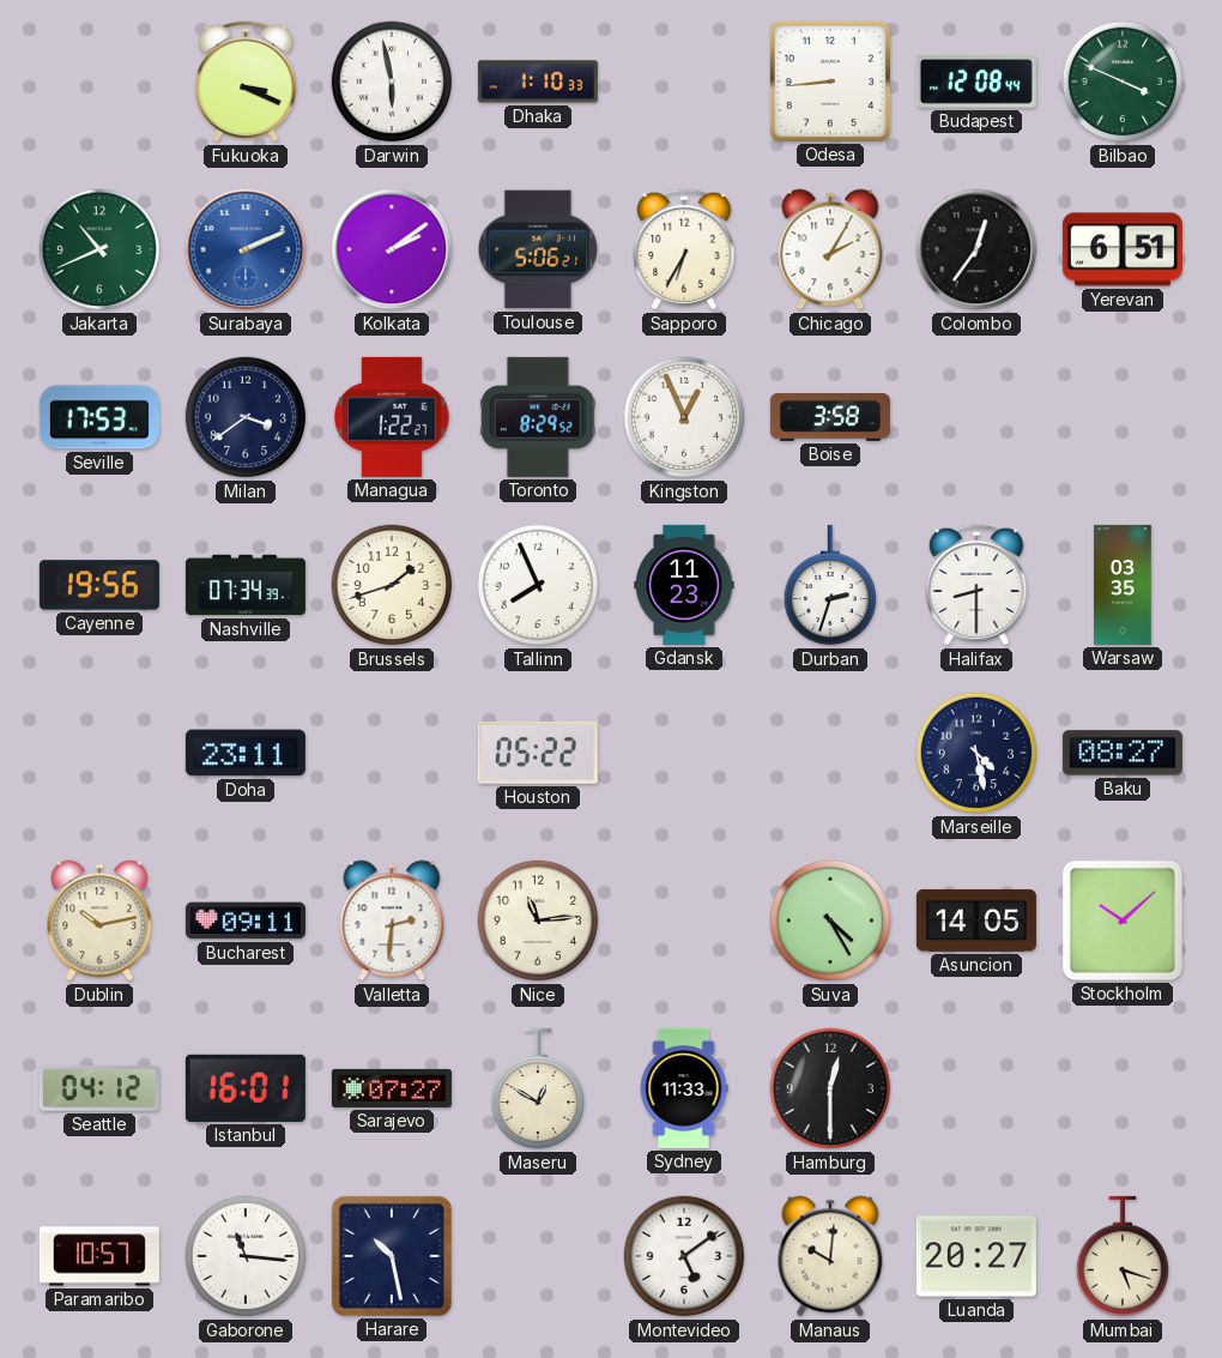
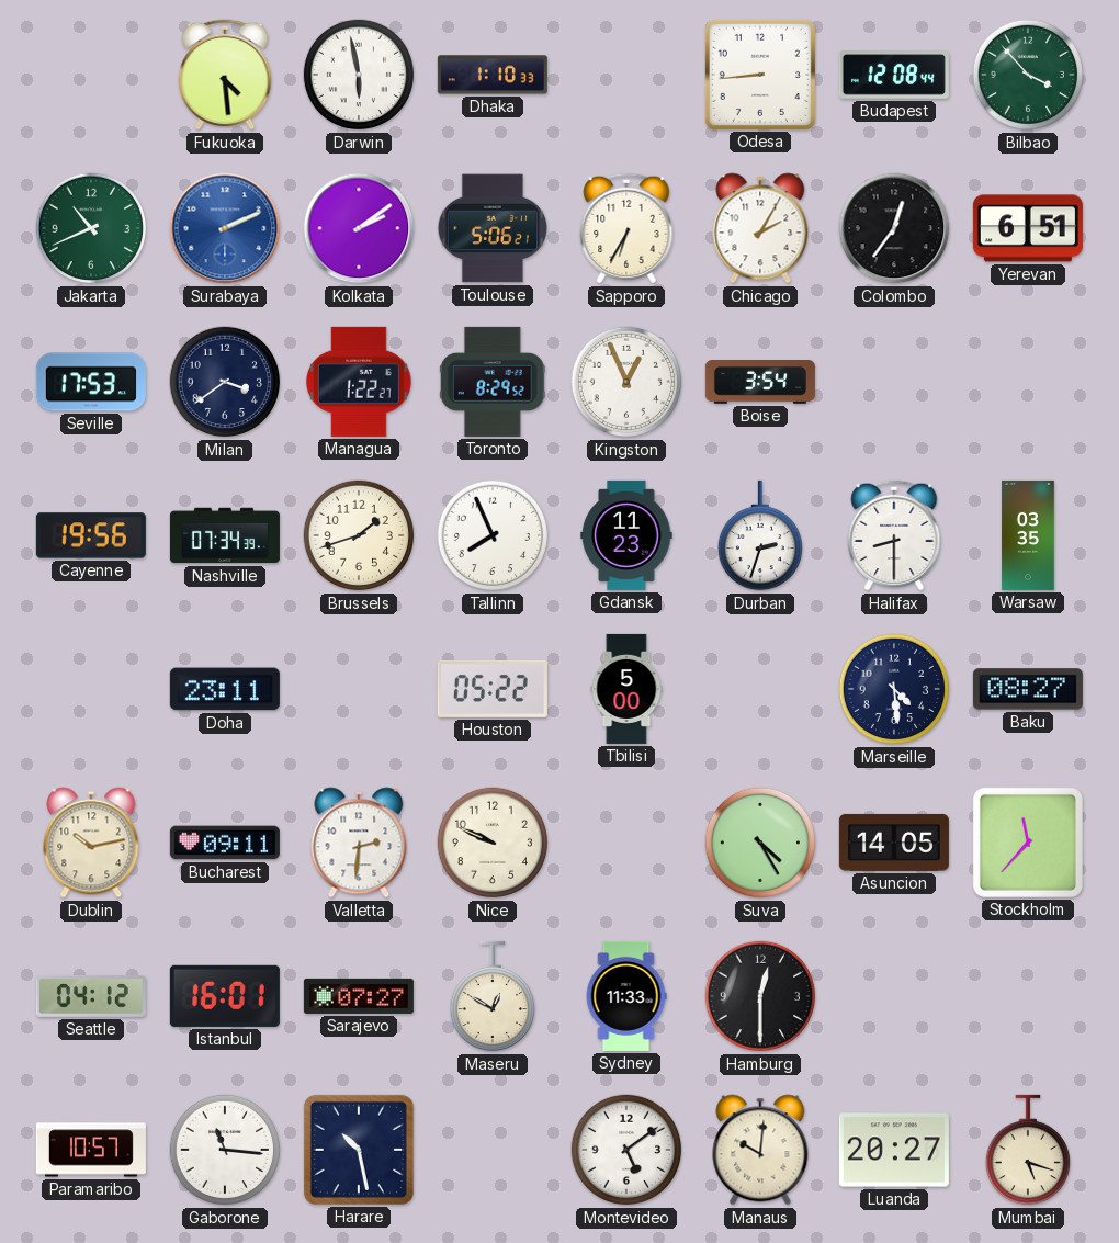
Fukuoka: 3:19 -> 4:29 (225, 75)
Bilbao: 3:49 -> 3:53 (1028, 75)
Boise: 3:58 -> 3:54 (760, 383)
Tbilisi: none -> 5:00 (626, 689)
Marseille: 4:28 -> 4:29 (894, 689)
Nice: 11:14 -> 9:49 (493, 843)
Stockholm: 10:08 -> 11:37 (1028, 843)
